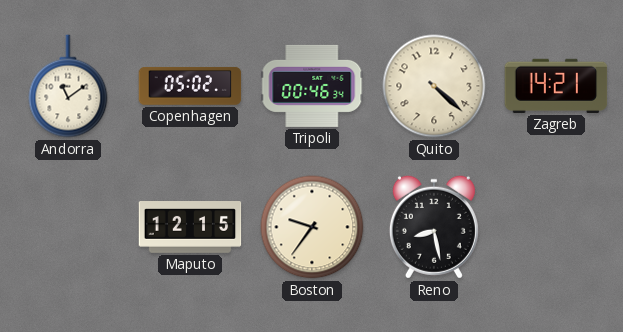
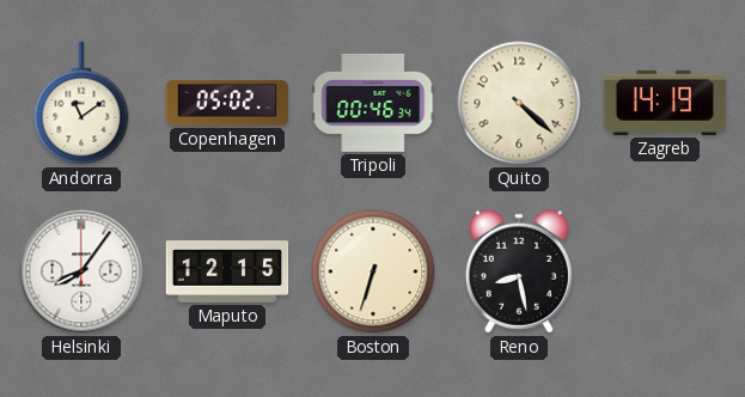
Zagreb: 14:21 -> 14:19 (665, 103)
Helsinki: none -> 8:06 (81, 271)
Boston: 9:36 -> 6:33 (373, 271)
